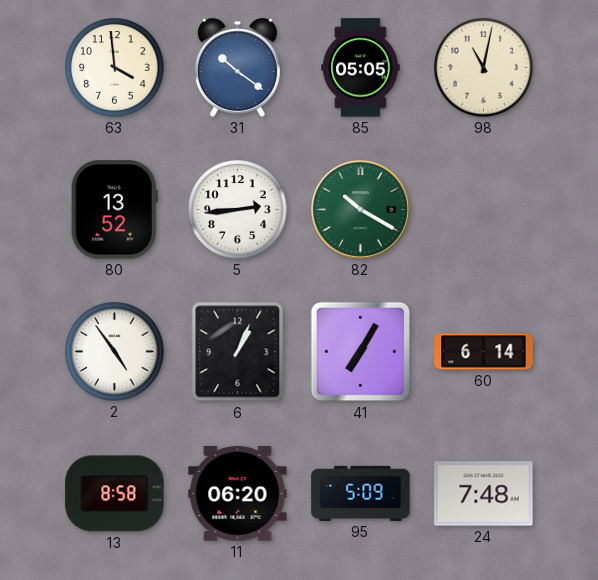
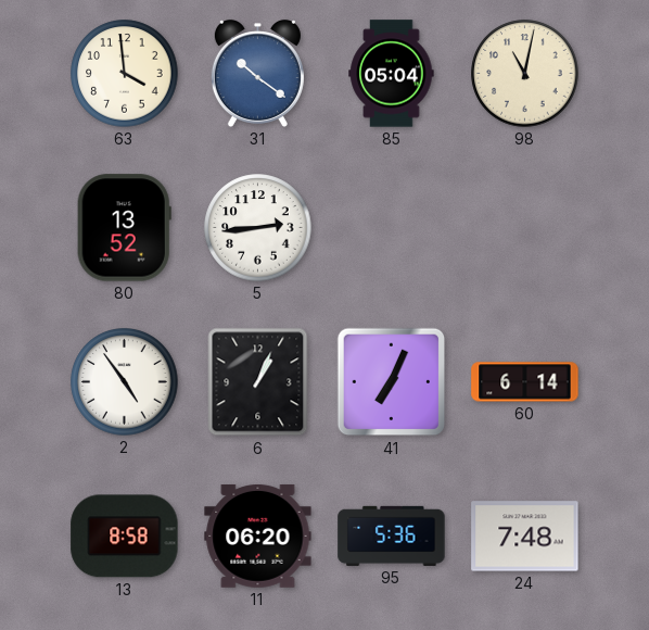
85: 05:05 -> 05:04 (392, 74)
82: 10:20 -> none (360, 209)
41: 7:05 -> 7:04 (392, 382)
95: 5:09 -> 5:36 (392, 535)
